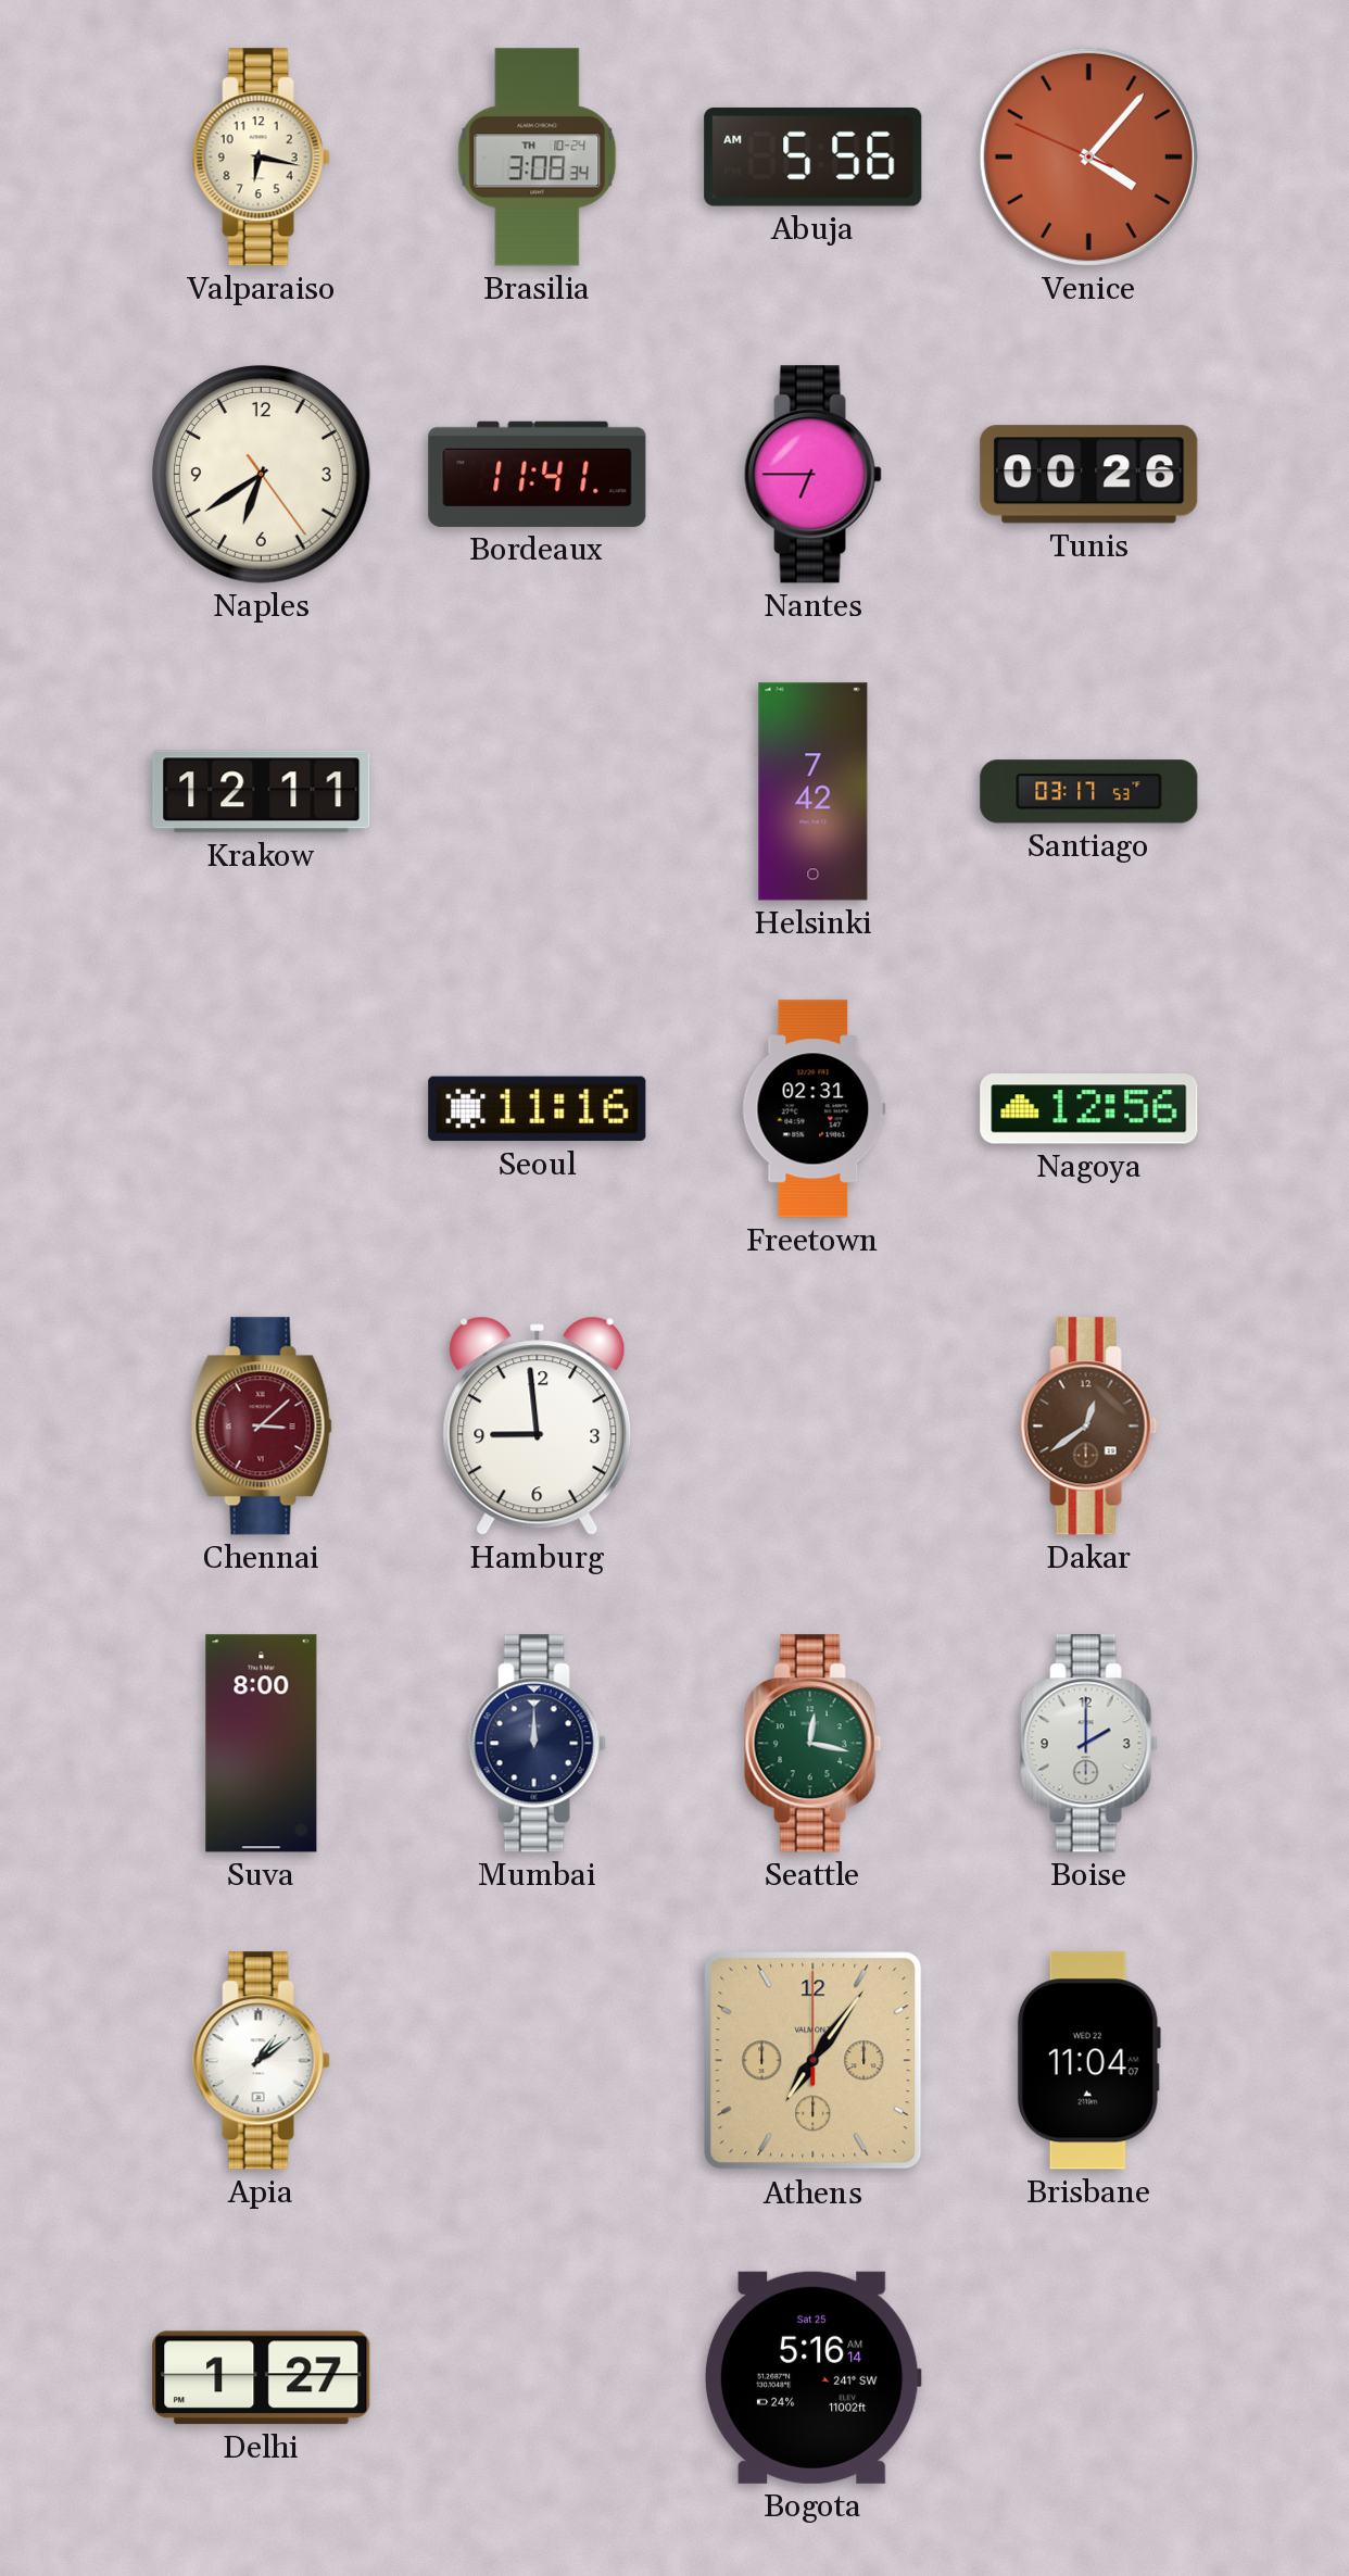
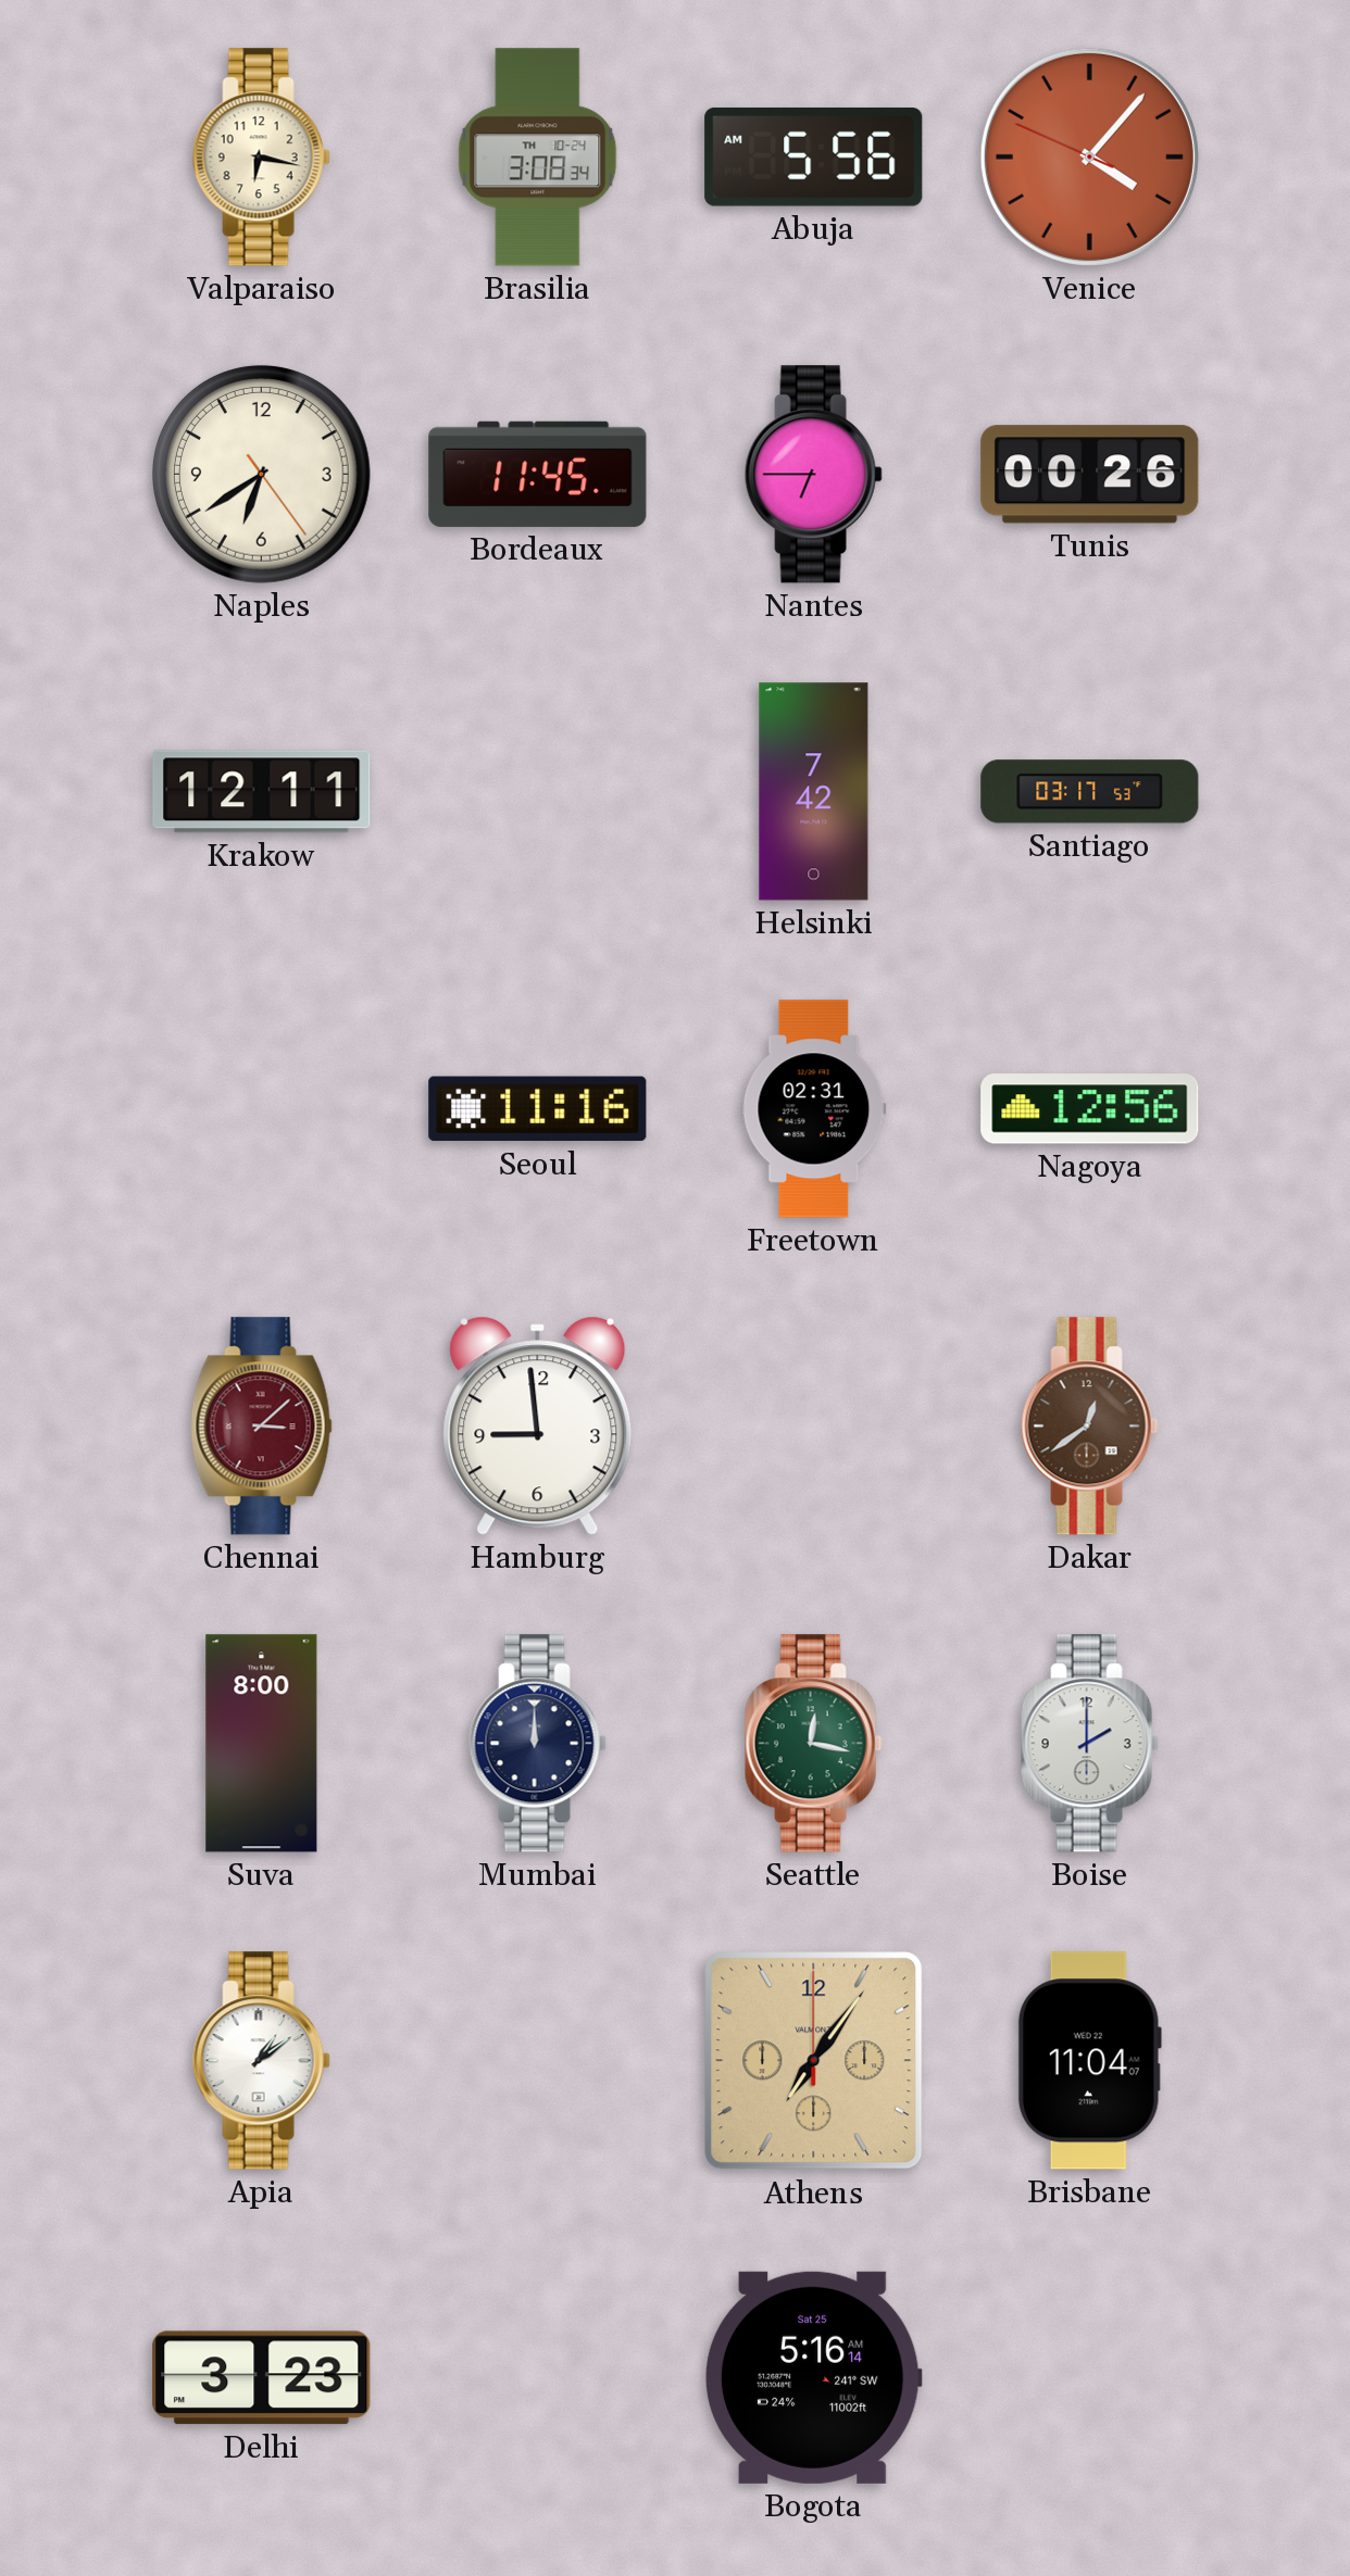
Bordeaux: 11:41 -> 11:45 (538, 474)
Delhi: 1:27 -> 3:23 (262, 2378)
